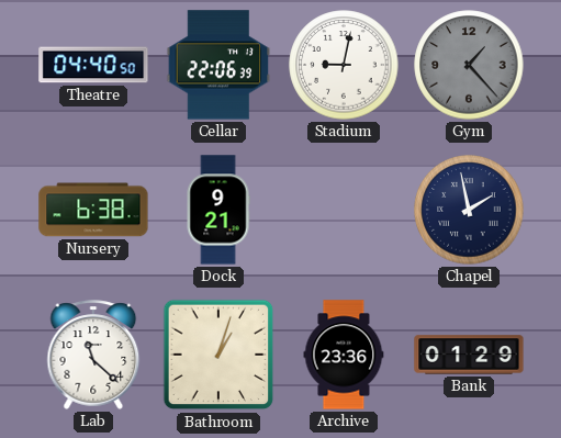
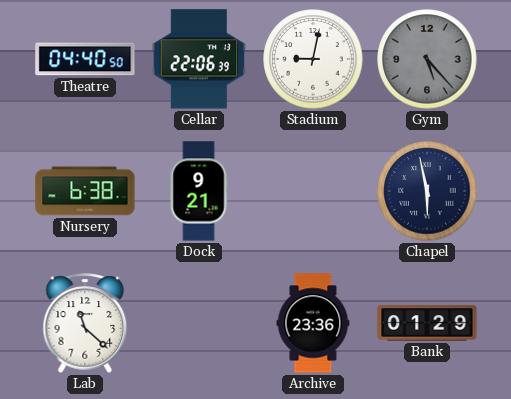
Gym: 1:23 -> 5:23 (427, 59)
Chapel: 1:58 -> 5:58 (427, 191)
Bathroom: 1:03 -> none (218, 355)
